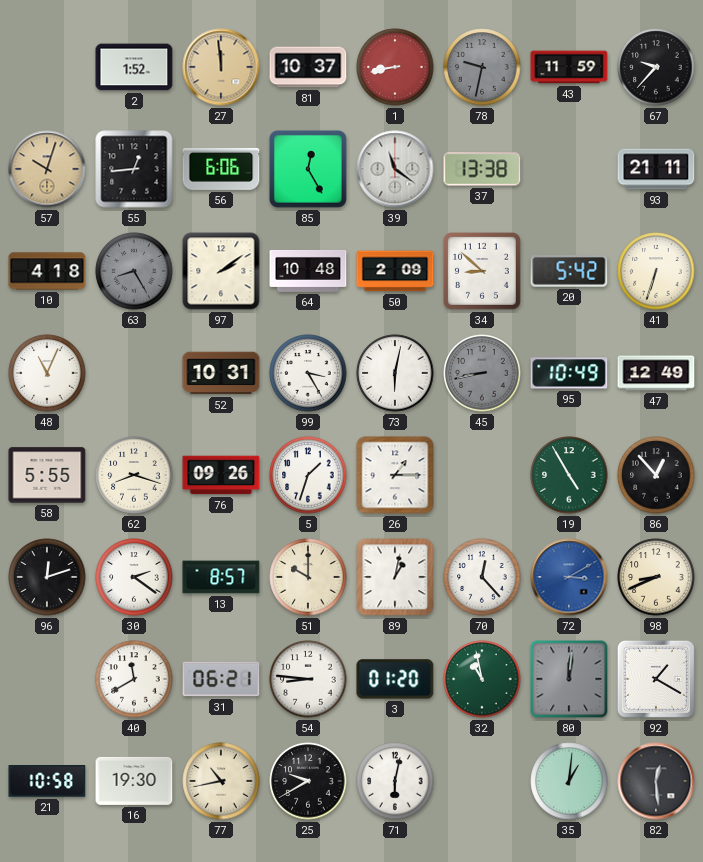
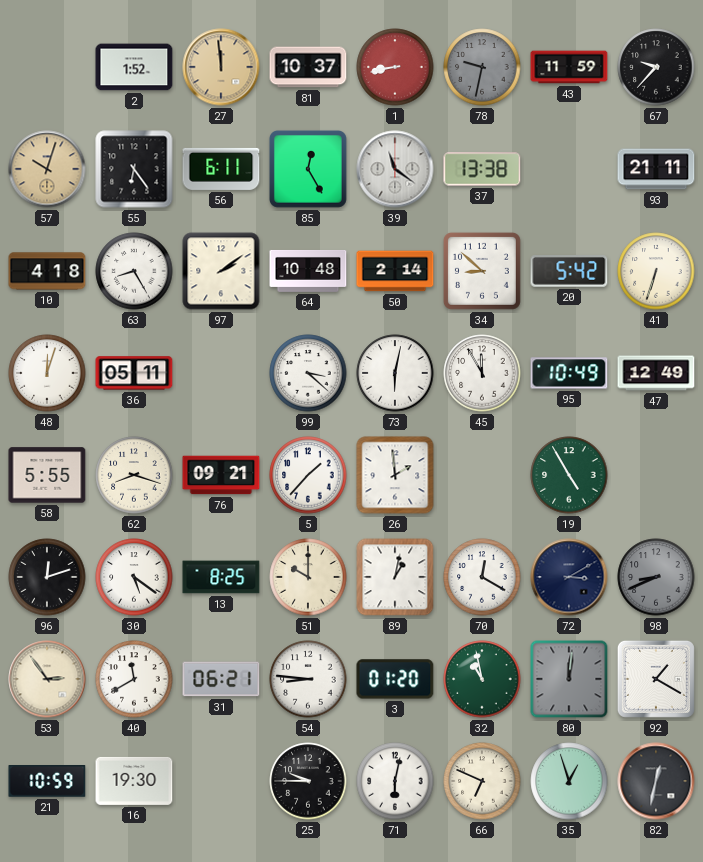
55: 12:44 -> 6:24 (134, 169)
56: 6:06 -> 6:11 (221, 169)
63 dial: grey -> white (134, 271)
50: 2:09 -> 2:14 (395, 271)
48: 11:04 -> 12:03 (47, 373)
36: none -> 05:11 (134, 373)
52: 10:31 -> none (221, 373)
99: 3:25 -> 3:22 (308, 373)
45: 8:43 -> 11:55 (482, 373)
45 dial: grey -> white (482, 373)
76: 09:26 -> 09:21 (221, 475)
5: 1:33 -> 1:37 (308, 475)
26: 1:15 -> 1:59 (395, 475)
86: 12:53 -> none (656, 475)
30: 2:21 -> 5:21 (134, 577)
13: 8:57 -> 8:25 (221, 577)
70: 12:23 -> 12:20 (482, 577)
72 dial: blue -> navy (569, 577)
98 dial: cream -> grey (656, 577)
53: none -> 2:54 (47, 679)
21: 10:58 -> 10:59 (47, 782)
77: 10:43 -> none (221, 781)
25: 9:40 -> 9:45 (308, 781)
66: none -> 6:49 (482, 781)
35: 1:01 -> 12:57 (569, 781)
82: 12:29 -> 12:32 (656, 781)
